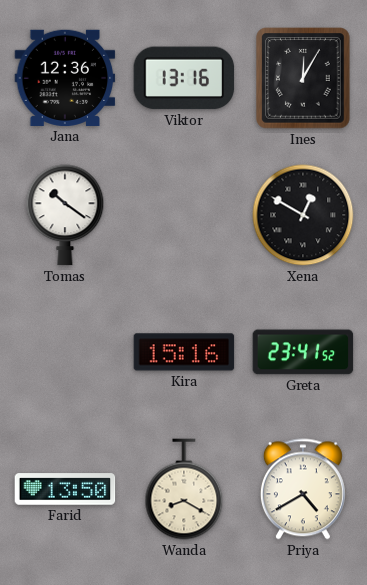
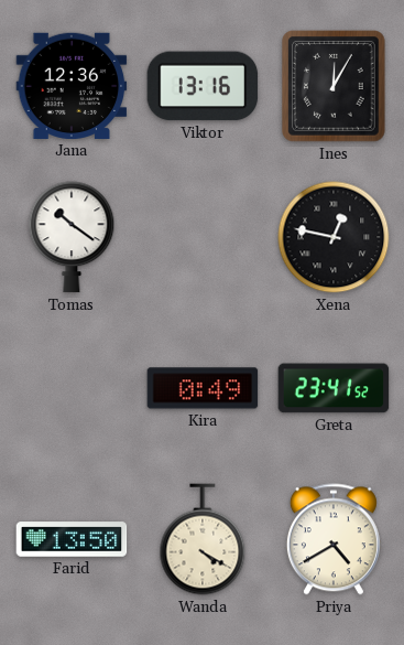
Xena: 12:50 -> 12:47 (334, 237)
Kira: 15:16 -> 0:49 (203, 388)
Wanda: 8:20 -> 4:20 (203, 539)
